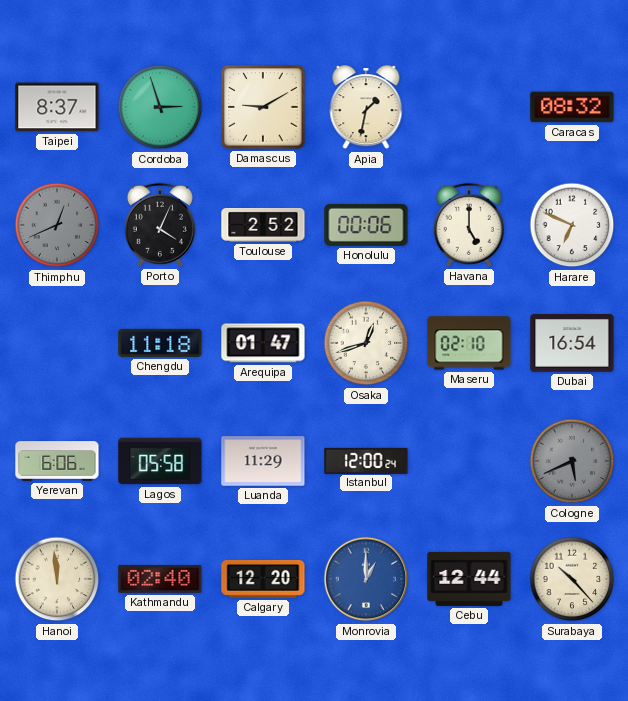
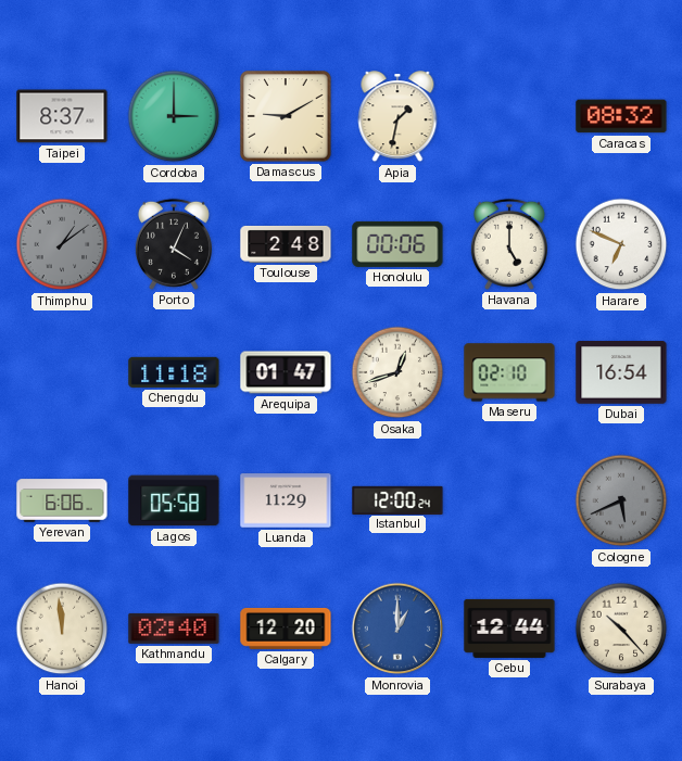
Cordoba: 2:57 -> 3:00 (174, 116)
Thimphu: 12:41 -> 1:09 (62, 244)
Toulouse: 2:52 -> 2:48 (286, 244)
